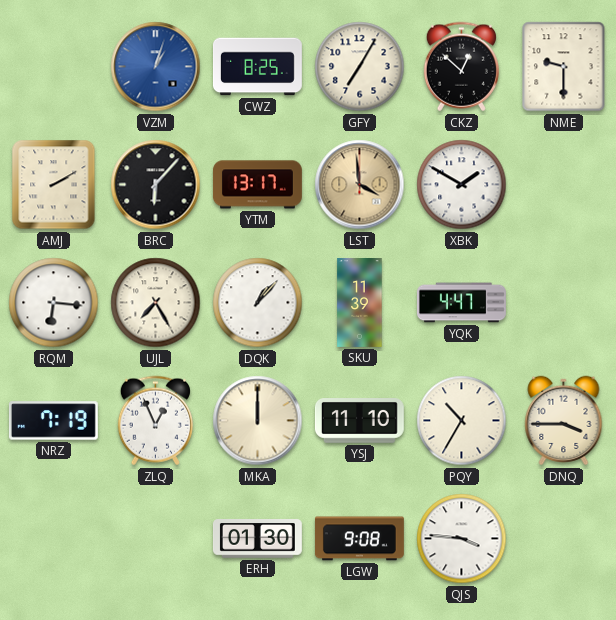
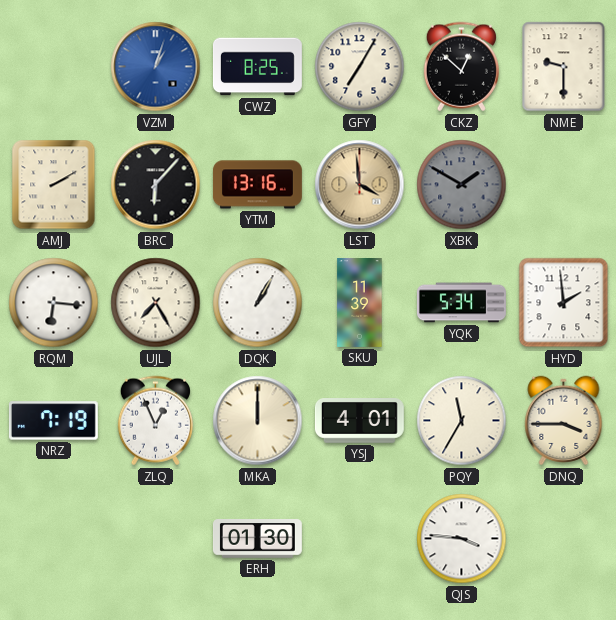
YTM: 13:17 -> 13:16 (257, 185)
XBK dial: white -> grey (462, 185)
DQK: 1:07 -> 1:05 (258, 303)
YQK: 4:47 -> 5:34 (461, 303)
HYD: none -> 1:59 (564, 303)
YSJ: 11:10 -> 4:01 (359, 421)
PQY: 10:35 -> 11:35 (462, 421)
LGW: 9:08 -> none (359, 539)
